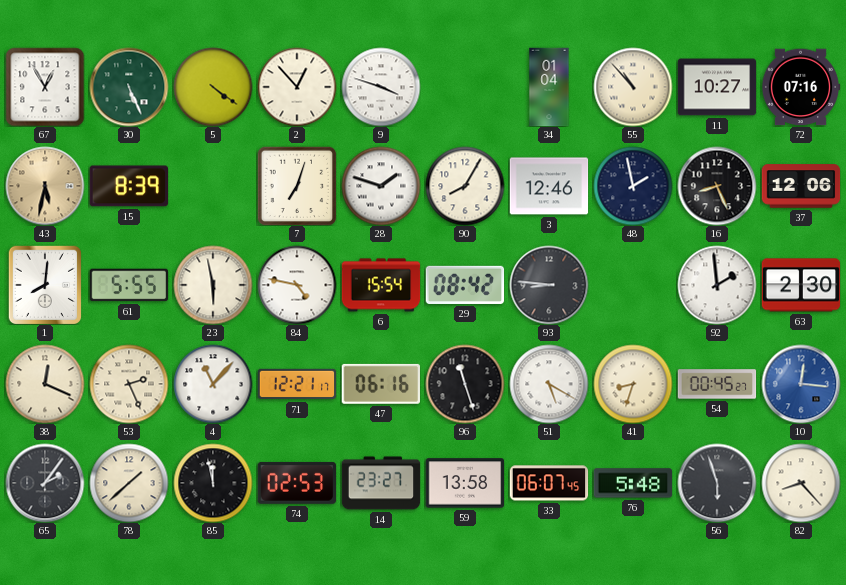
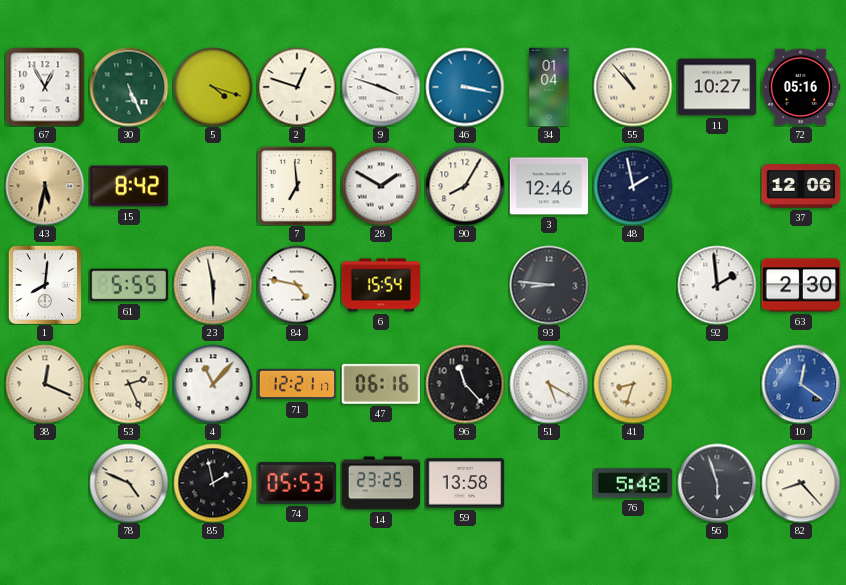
5: 4:21 -> 4:18 (213, 87)
2: 12:53 -> 12:48 (297, 87)
46: none -> 3:17 (465, 87)
72: 07:16 -> 05:16 (801, 87)
15: 8:39 -> 8:42 (128, 186)
7: 7:03 -> 6:59 (297, 186)
28: 1:48 -> 1:50 (381, 186)
16: 8:26 -> none (717, 186)
29: 08:42 -> none (465, 285)
96: 11:27 -> 11:23 (465, 384)
54: 00:45 -> none (717, 384)
10: 12:16 -> 12:21 (801, 384)
65: 2:06 -> none (45, 483)
78: 1:38 -> 4:49 (129, 483)
85: 11:58 -> 1:58 (213, 483)
74: 02:53 -> 05:53 (296, 483)
14: 23:27 -> 23:25 (381, 483)
33: 06:07 -> none (549, 483)
